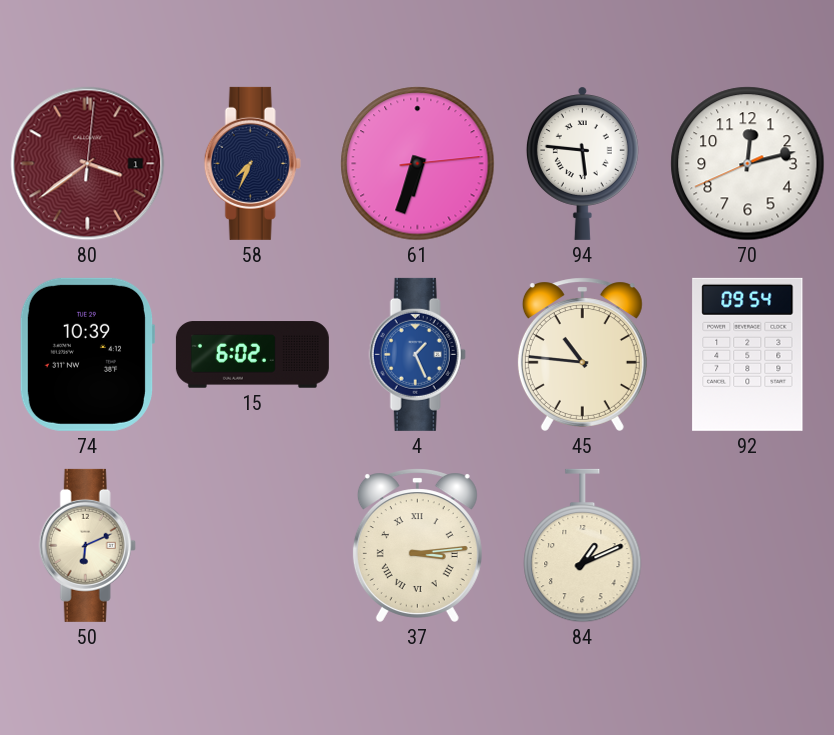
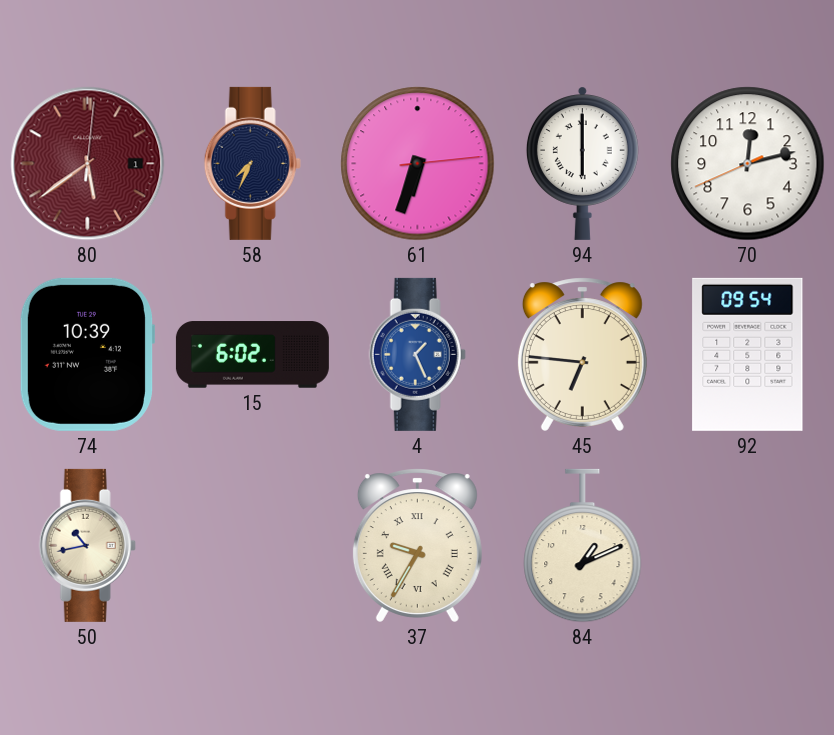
80: 3:39 -> 5:39 (88, 164)
94: 5:46 -> 6:00 (582, 163)
45: 10:46 -> 6:46 (582, 354)
50: 6:11 -> 10:43 (87, 545)
37: 3:14 -> 9:35 (417, 545)
